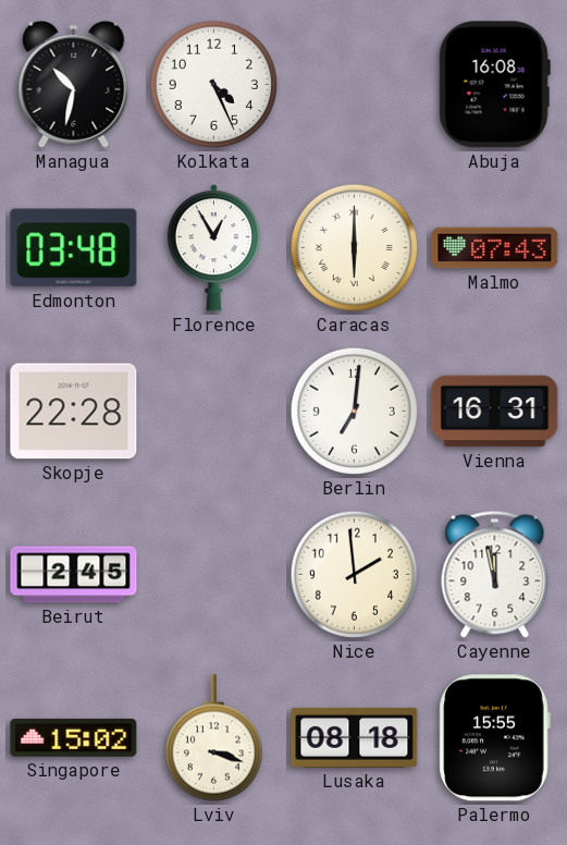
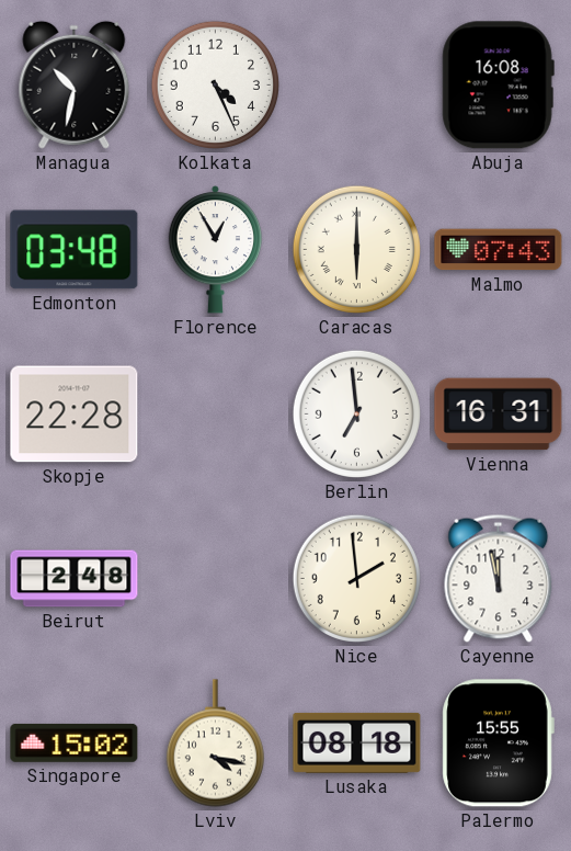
Berlin: 7:01 -> 6:59 (356, 413)
Beirut: 2:45 -> 2:48 (75, 579)
Lviv: 3:18 -> 4:17 (215, 744)
